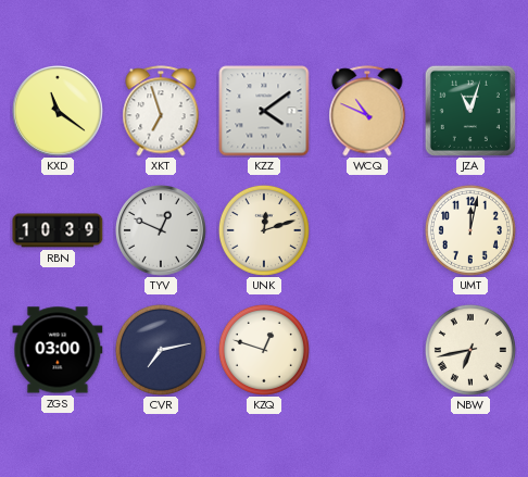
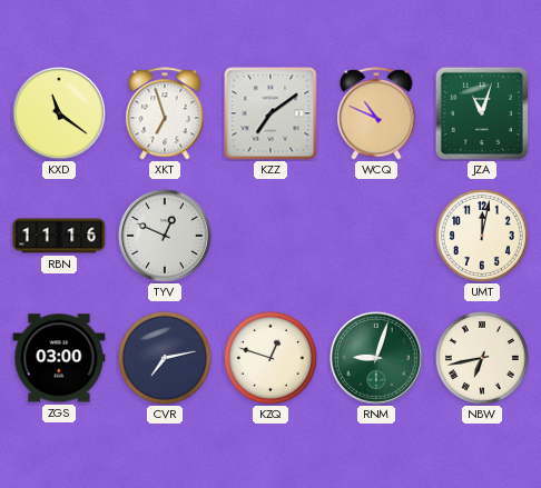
KZZ: 4:09 -> 7:09 (270, 113)
RBN: 10:39 -> 11:16 (59, 236)
UNK: 12:12 -> none (264, 230)
RNM: none -> 9:03 (377, 359)
